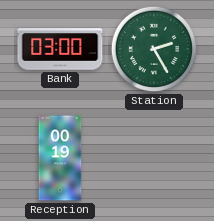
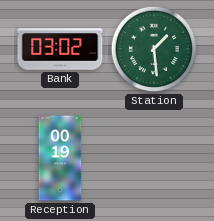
Bank: 03:00 -> 03:02 (60, 49)
Station: 2:25 -> 1:29 (154, 49)
